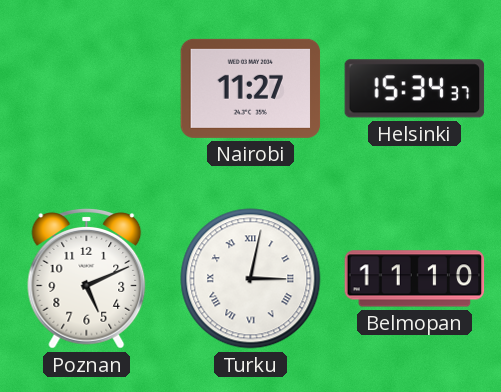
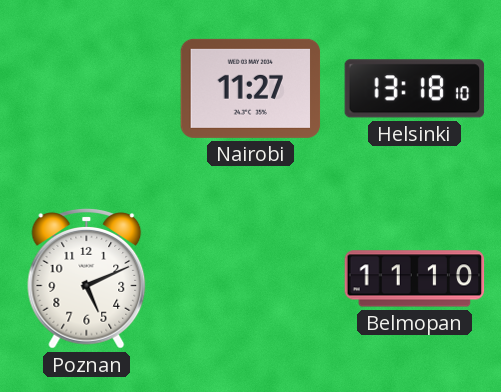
Helsinki: 15:34 -> 13:18 (415, 89)
Turku: 3:02 -> none (251, 279)
